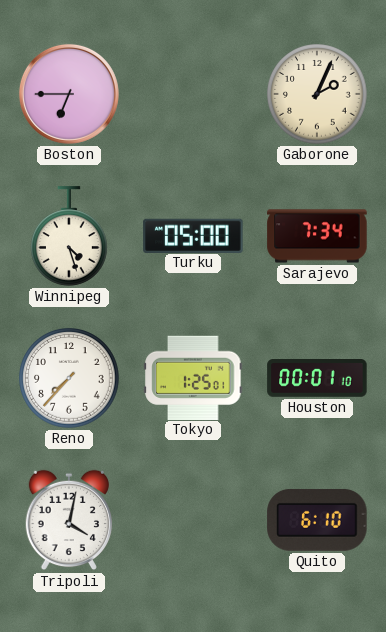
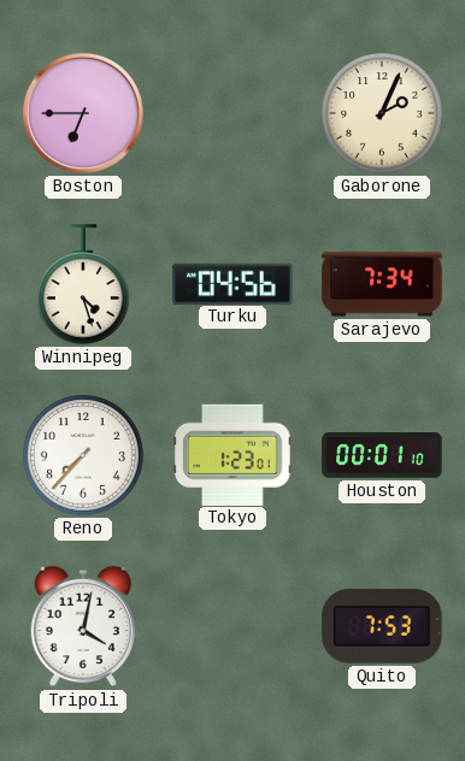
Turku: 05:00 -> 04:56 (232, 283)
Tokyo: 1:25 -> 1:23 (232, 454)
Quito: 6:10 -> 7:53 (382, 626)
